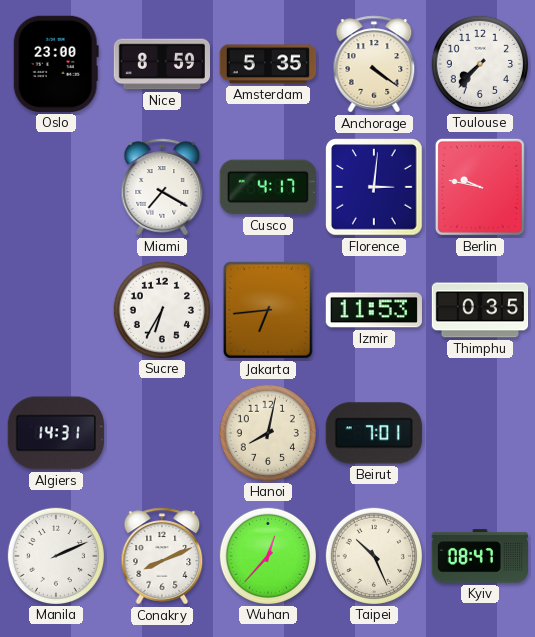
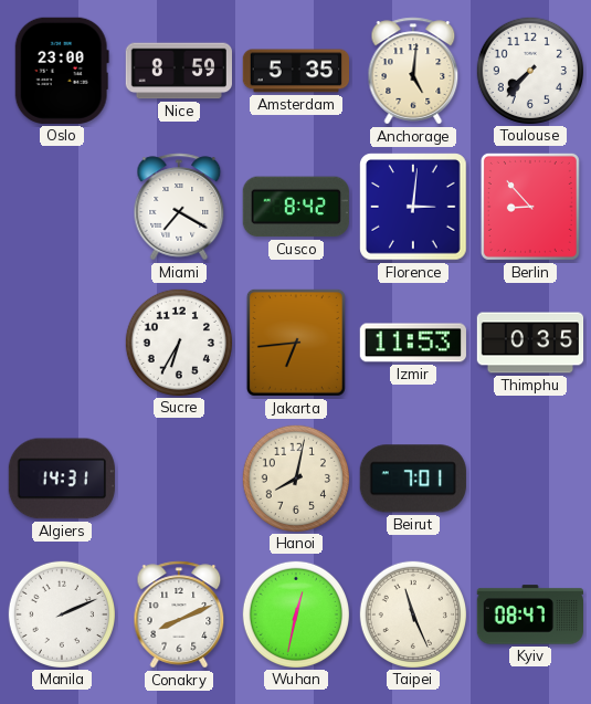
Anchorage: 4:21 -> 5:01 (413, 71)
Cusco: 4:17 -> 8:42 (296, 207)
Berlin: 9:47 -> 8:53 (530, 207)
Wuhan: 12:37 -> 12:32 (295, 613)
Taipei: 10:26 -> 11:26 (412, 613)
